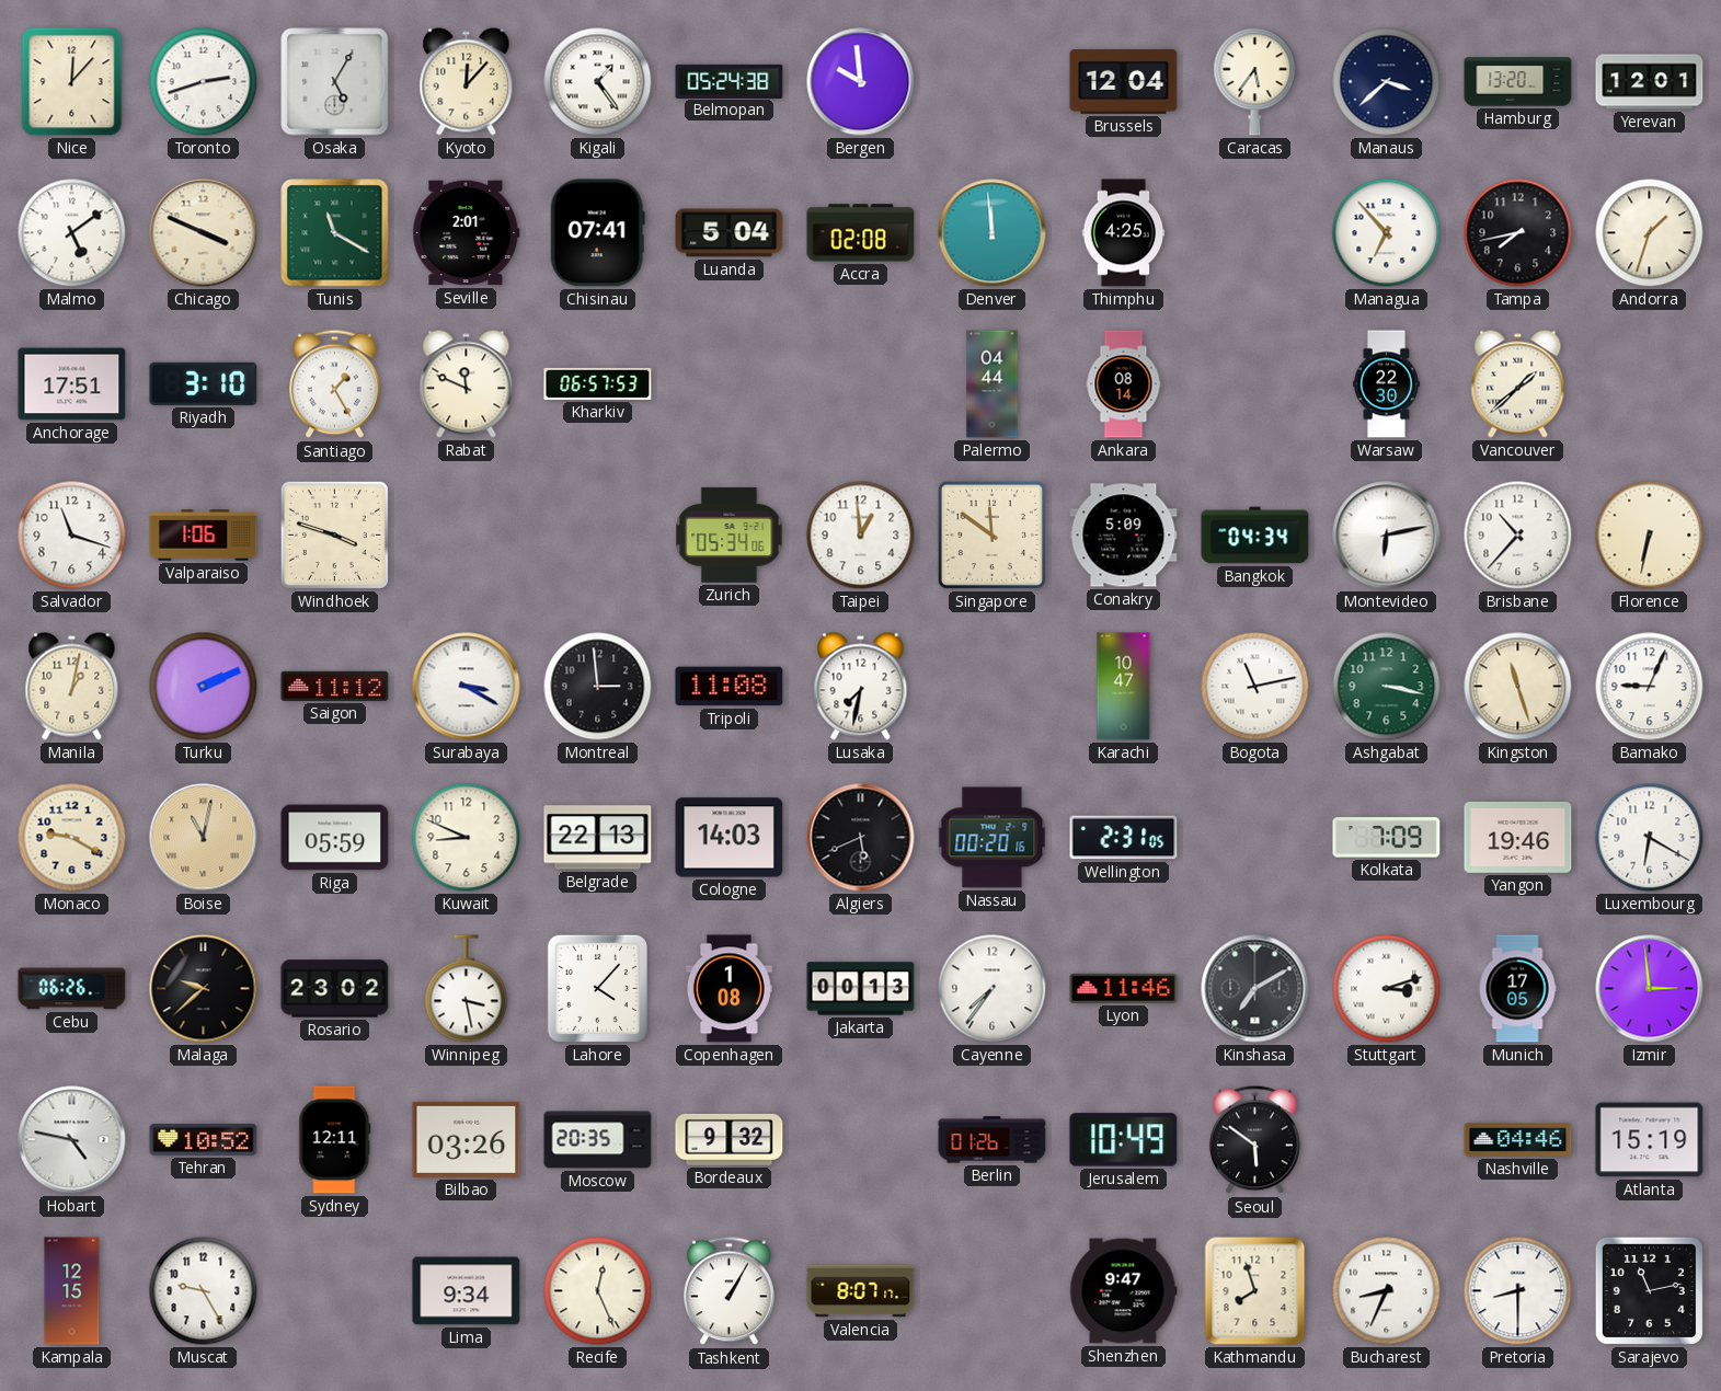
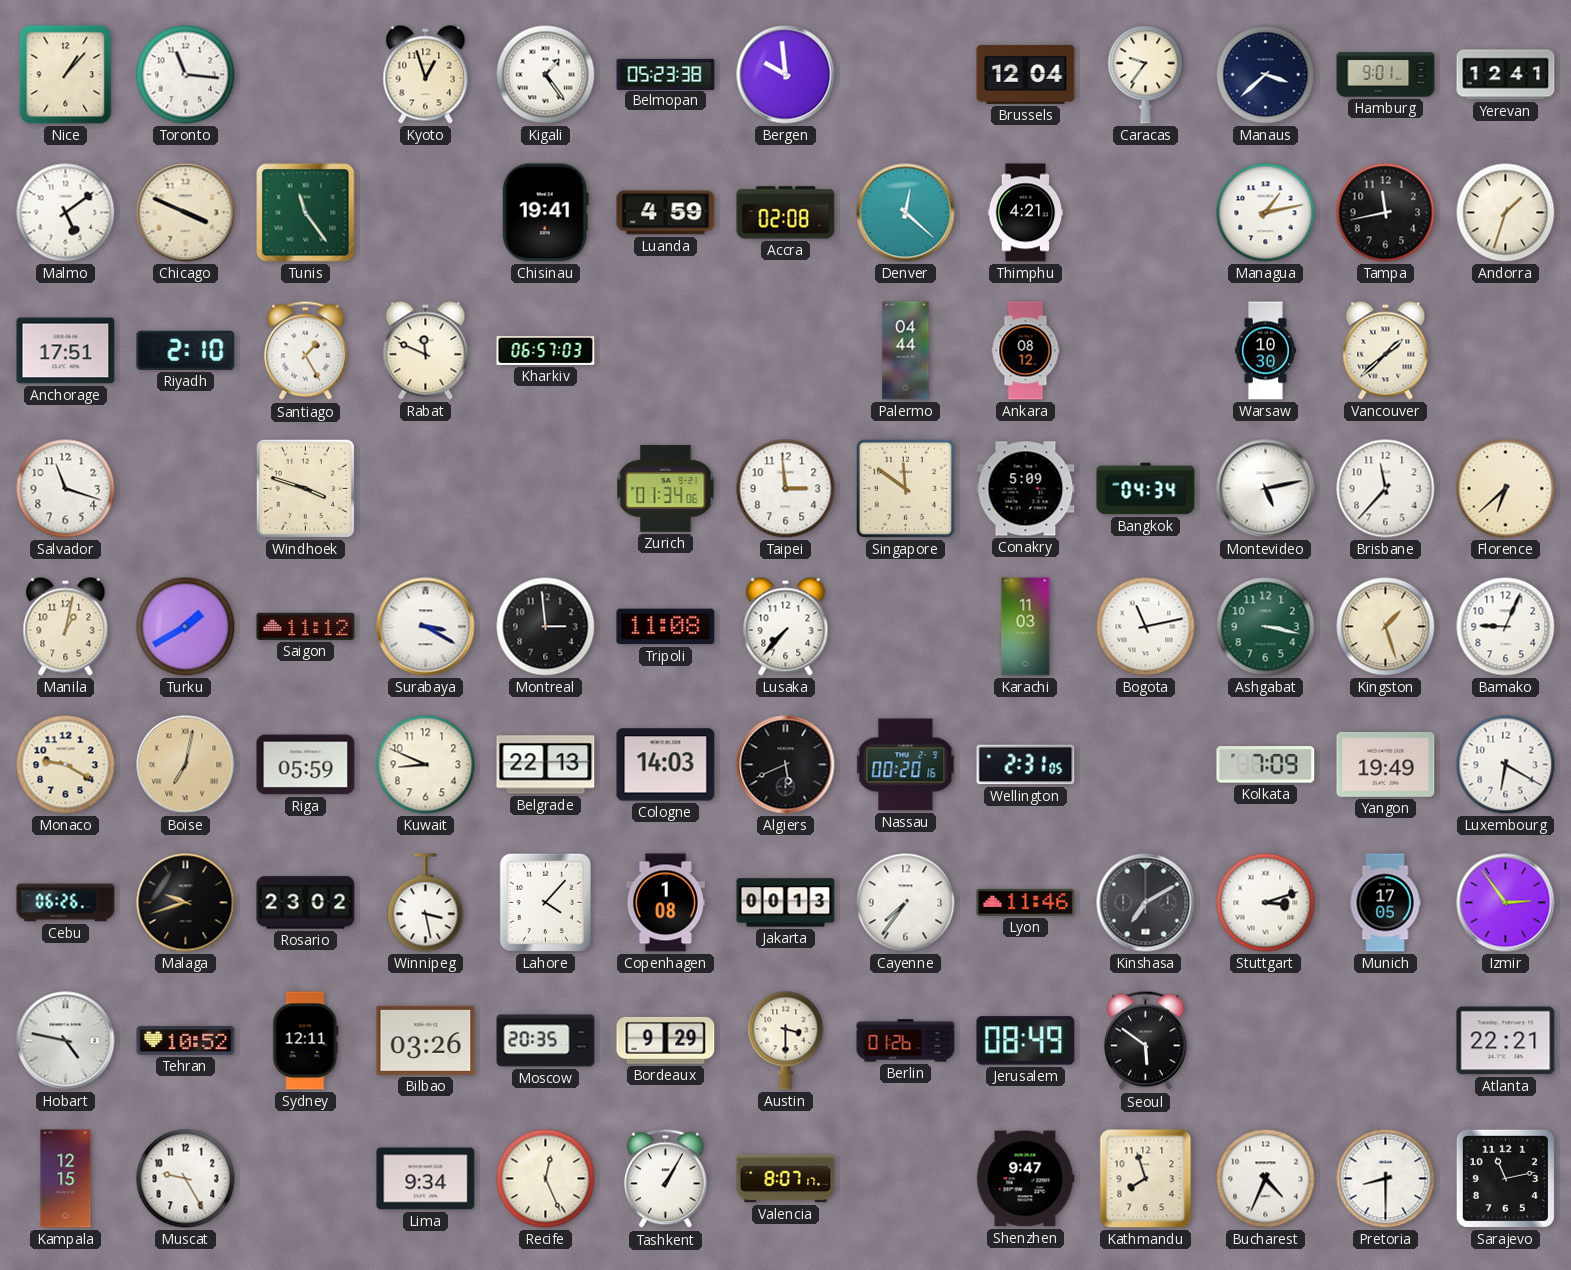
Nice: 12:07 -> 1:07 (66, 75)
Toronto: 2:42 -> 11:16 (186, 75)
Osaka: 5:05 -> none (335, 82)
Kyoto: 12:07 -> 12:57 (426, 75)
Belmopan: 05:24 -> 05:23 (666, 74)
Caracas: 5:36 -> 9:36 (1146, 75)
Hamburg: 13:20 -> 9:01 (1386, 75)
Yerevan: 12:01 -> 12:41 (1506, 75)
Tunis: 11:20 -> 11:24 (306, 213)
Seville: 2:01 -> none (467, 233)
Chisinau: 07:41 -> 19:41 (545, 213)
Luanda: 5:04 -> 4:59 (666, 213)
Denver: 11:59 -> 12:22 (906, 213)
Thimphu: 4:25 -> 4:21 (1026, 213)
Managua: 6:53 -> 1:13 (1266, 213)
Tampa: 7:43 -> 11:43 (1386, 213)
Riyadh: 3:10 -> 2:10 (186, 350)
Kharkiv: 06:57:53 -> 06:57:03 (546, 350)
Ankara: 08:14 -> 08:12 (1026, 351)
Warsaw: 22:30 -> 10:30 (1265, 351)
Valparaiso: 1:06 -> none (204, 536)
Zurich: 05:34 -> 01:34 (666, 488)
Taipei: 12:59 -> 2:59 (786, 489)
Montevideo: 6:13 -> 5:13 (1266, 489)
Brisbane: 10:37 -> 11:37 (1386, 489)
Florence: 6:32 -> 6:38 (1506, 489)
Turku: 2:11 -> 1:40 (186, 627)
Lusaka: 7:32 -> 7:37 (786, 627)
Karachi: 10:47 -> 11:03 (1026, 627)
Kingston: 11:27 -> 1:27 (1386, 627)
Boise: 11:02 -> 7:02 (186, 765)
Yangon: 19:46 -> 19:49 (1386, 764)
Malaga: 9:38 -> 9:42 (186, 903)
Izmir: 2:59 -> 2:54 (1506, 903)
Bordeaux: 9:32 -> 9:29 (666, 1040)
Austin: none -> 3:30 (786, 1041)
Jerusalem: 10:49 -> 08:49 (1026, 1041)
Nashville: 04:46 -> none (1518, 1139)
Atlanta: 15:19 -> 22:21 (1506, 1041)
Bucharest: 8:34 -> 4:34 (1266, 1179)
